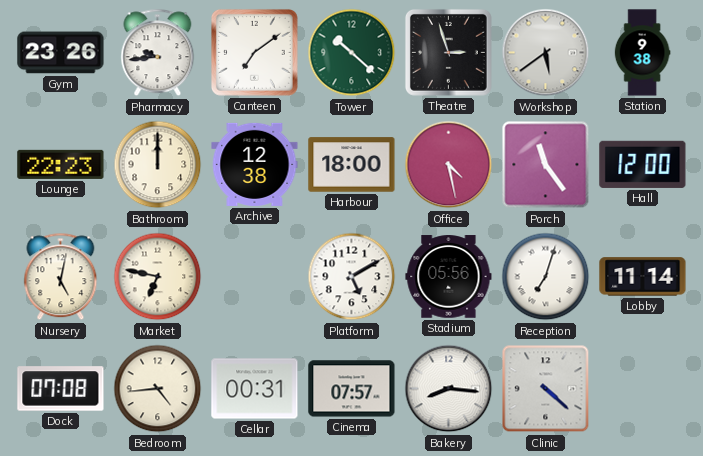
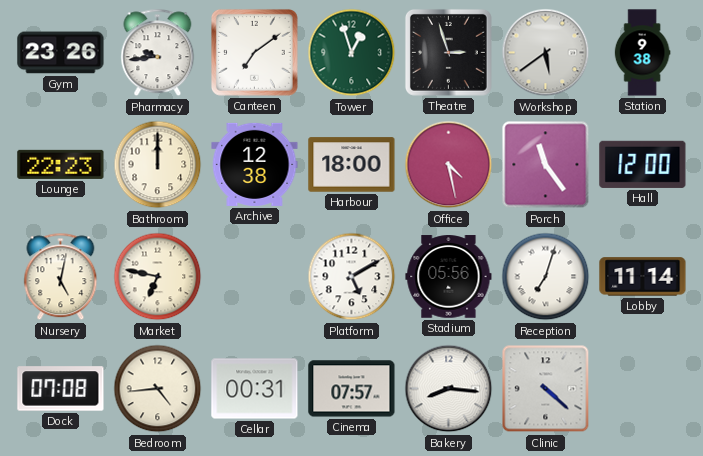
Tower: 10:22 -> 12:57 (352, 53)
